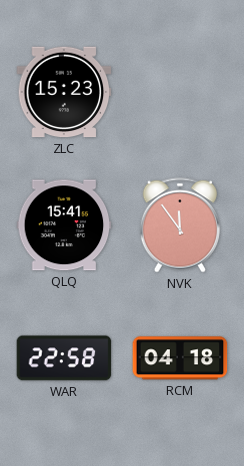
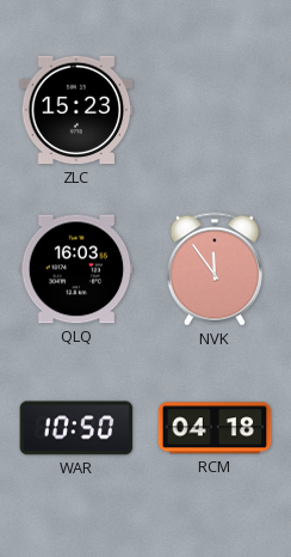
QLQ: 15:41 -> 16:03 (76, 269)
WAR: 22:58 -> 10:50 (76, 428)
